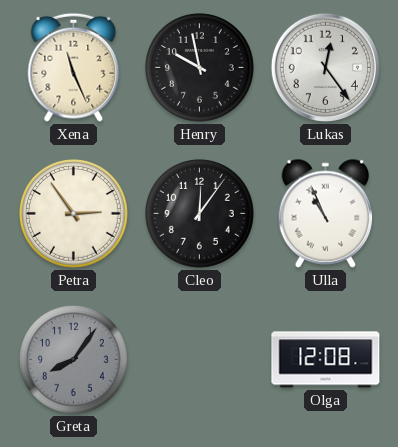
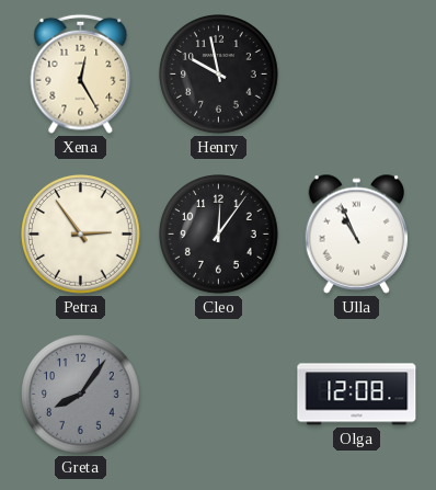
Xena: 11:26 -> 12:25 (81, 73)
Lukas: 12:24 -> none (325, 67)
